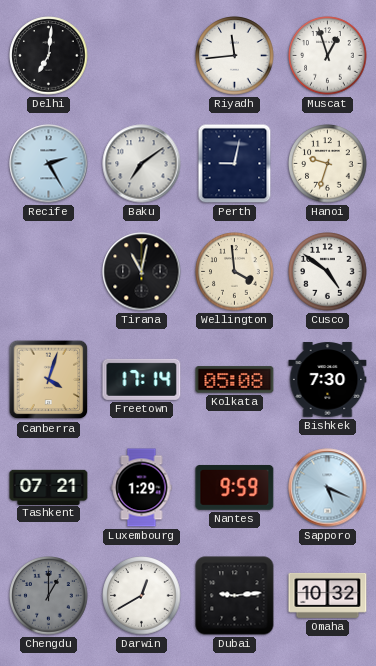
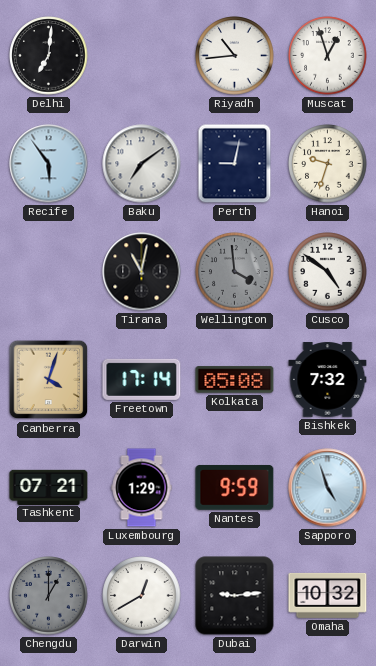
Riyadh: 11:44 -> 10:44 (235, 56)
Recife: 2:25 -> 5:54 (49, 164)
Wellington dial: cream -> grey (235, 272)
Bishkek: 7:30 -> 7:32 (328, 380)
Sapporo: 5:19 -> 4:57 (328, 488)
